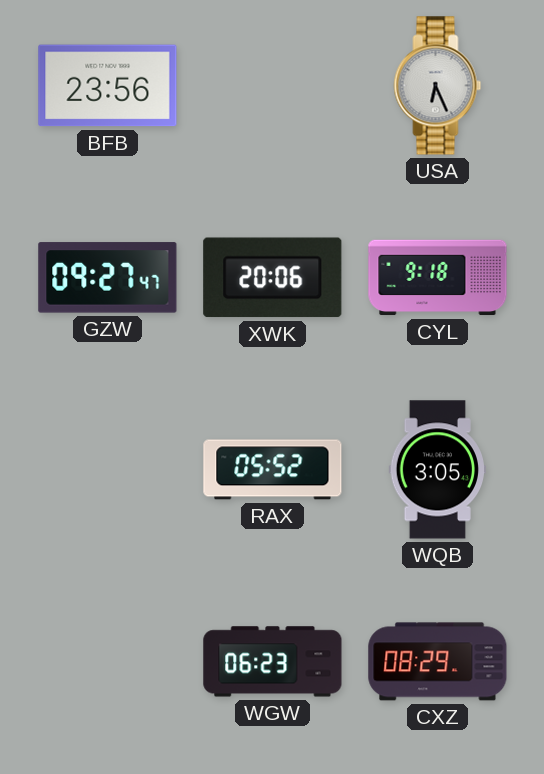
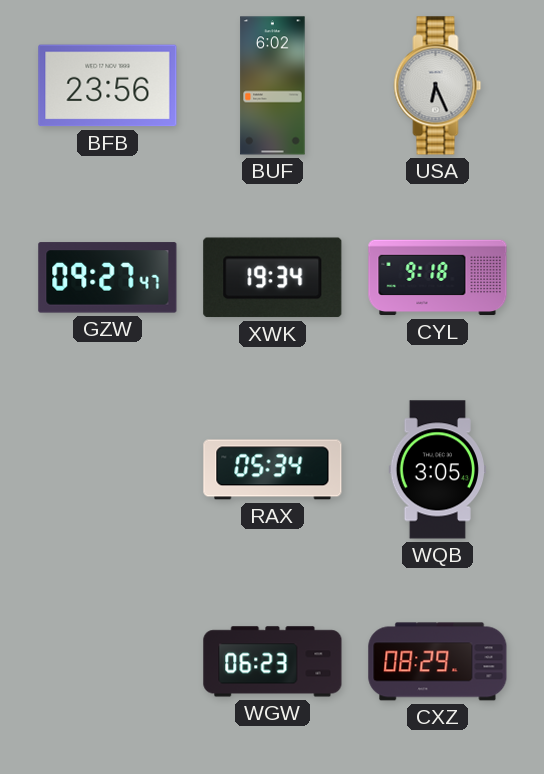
BUF: none -> 6:02 (273, 86)
XWK: 20:06 -> 19:34 (273, 278)
RAX: 05:52 -> 05:34 (273, 470)
